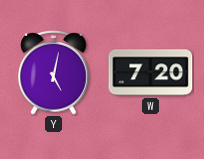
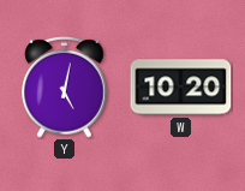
W: 7:20 -> 10:20 (181, 88)
